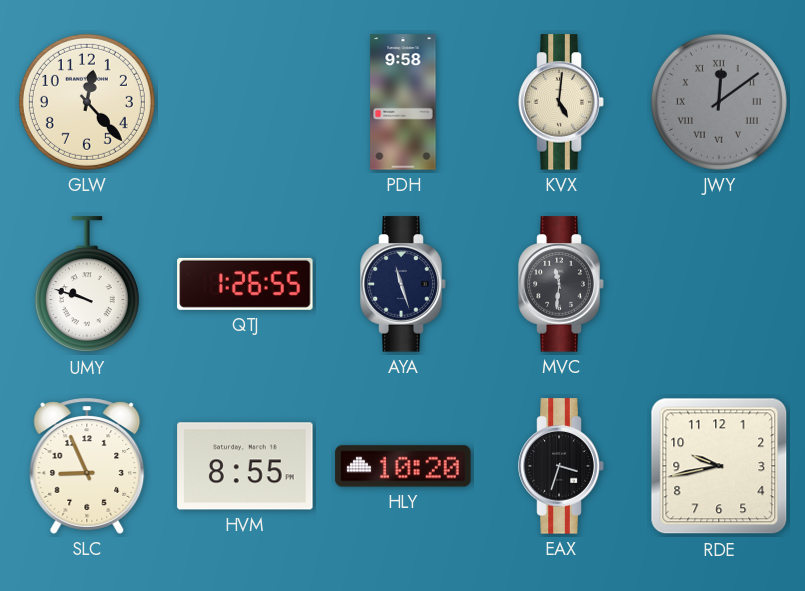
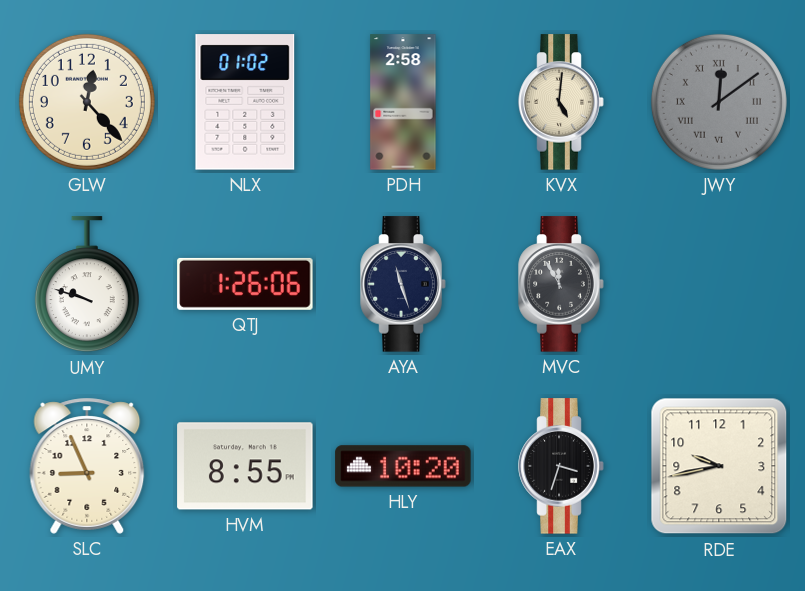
NLX: none -> 01:02 (245, 102)
PDH: 9:58 -> 2:58 (403, 102)
QTJ: 1:26:55 -> 1:26:06 (245, 284)
MVC: 11:31 -> 11:55 (561, 284)
